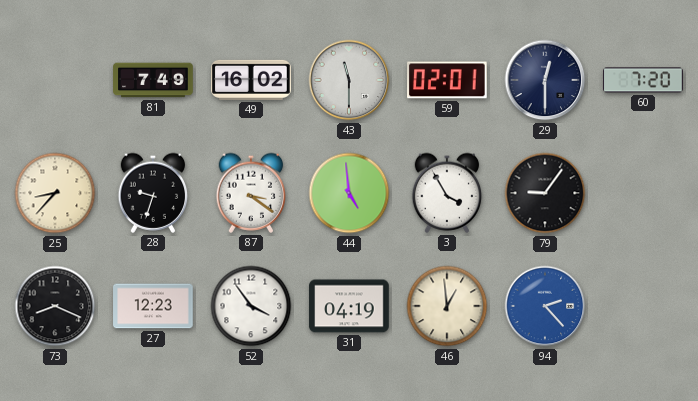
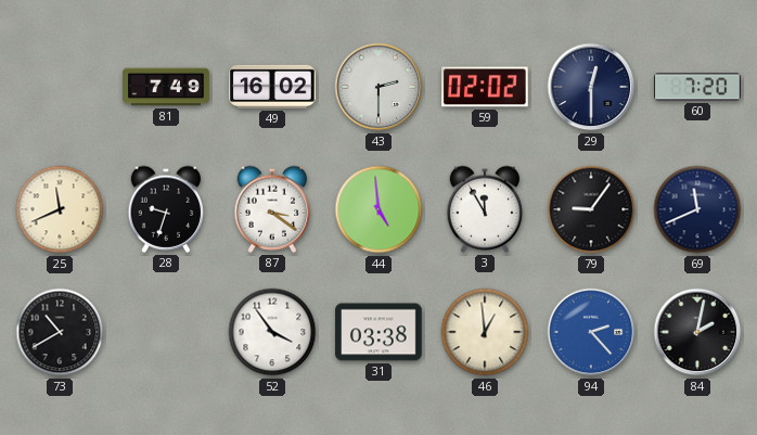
43: 11:30 -> 2:30 (378, 87)
59: 02:01 -> 02:02 (485, 87)
25: 8:37 -> 11:41 (60, 209)
3: 3:55 -> 11:55 (485, 209)
69: none -> 11:41 (697, 209)
73: 8:19 -> 10:40 (60, 332)
27: 12:23 -> none (153, 306)
31: 04:19 -> 03:38 (378, 332)
84: none -> 2:02 (697, 332)
